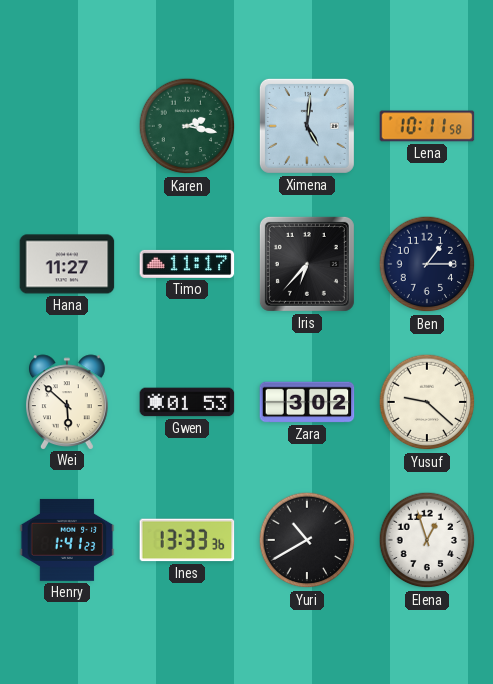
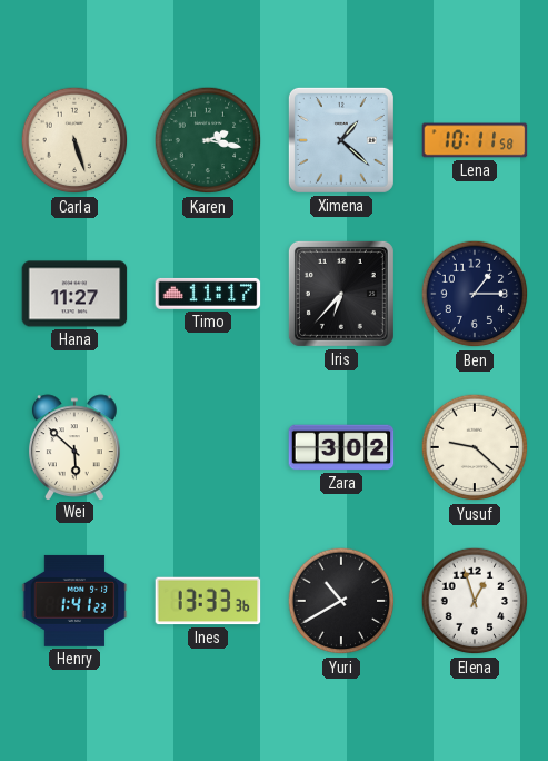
Carla: none -> 5:27 (74, 140)
Ximena: 5:01 -> 1:22 (341, 140)
Gwen: 01:53 -> none (187, 402)
